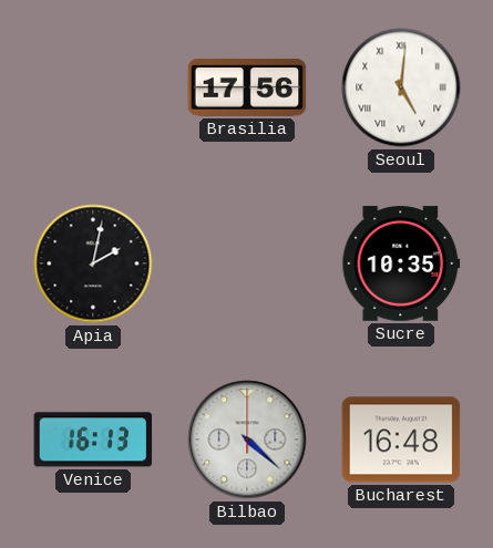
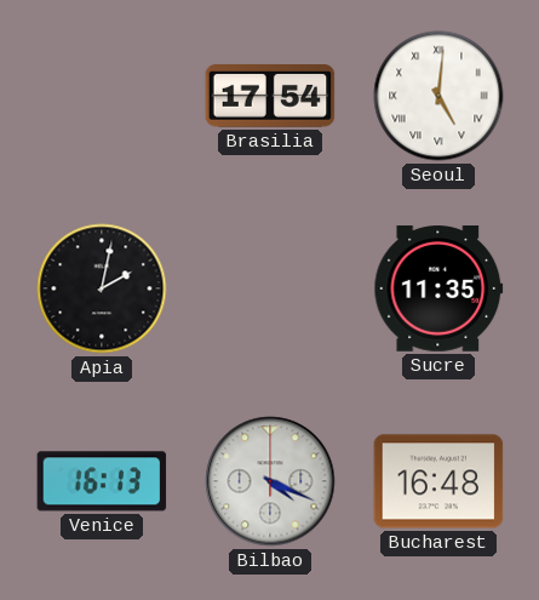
Brasilia: 17:56 -> 17:54 (270, 96)
Sucre: 10:35 -> 11:35 (438, 288)
Bilbao: 4:22 -> 4:19 (270, 481)
